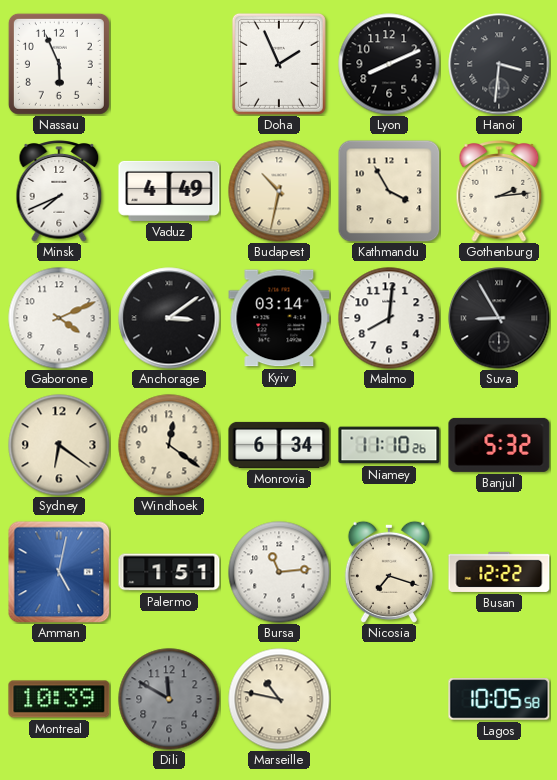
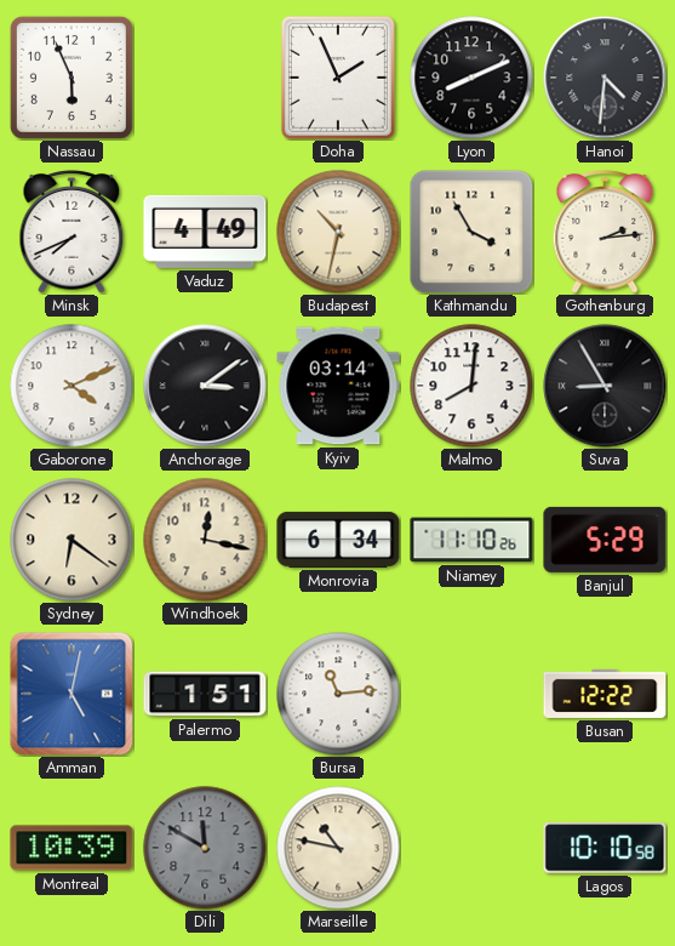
Hanoi: 3:31 -> 4:31 (605, 78)
Windhoek: 12:21 -> 12:17 (205, 540)
Banjul: 5:32 -> 5:29 (605, 540)
Nicosia: 7:18 -> none (389, 572)
Lagos: 10:05 -> 10:10 (605, 848)
